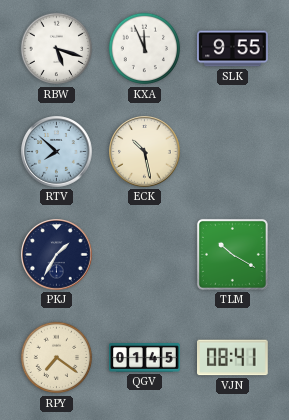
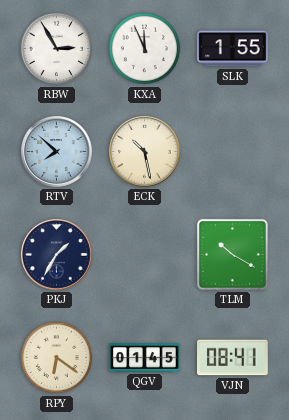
RBW: 5:18 -> 2:55 (57, 49)
SLK: 9:55 -> 1:55 (233, 49)
RPY: 7:21 -> 6:21 (57, 358)
